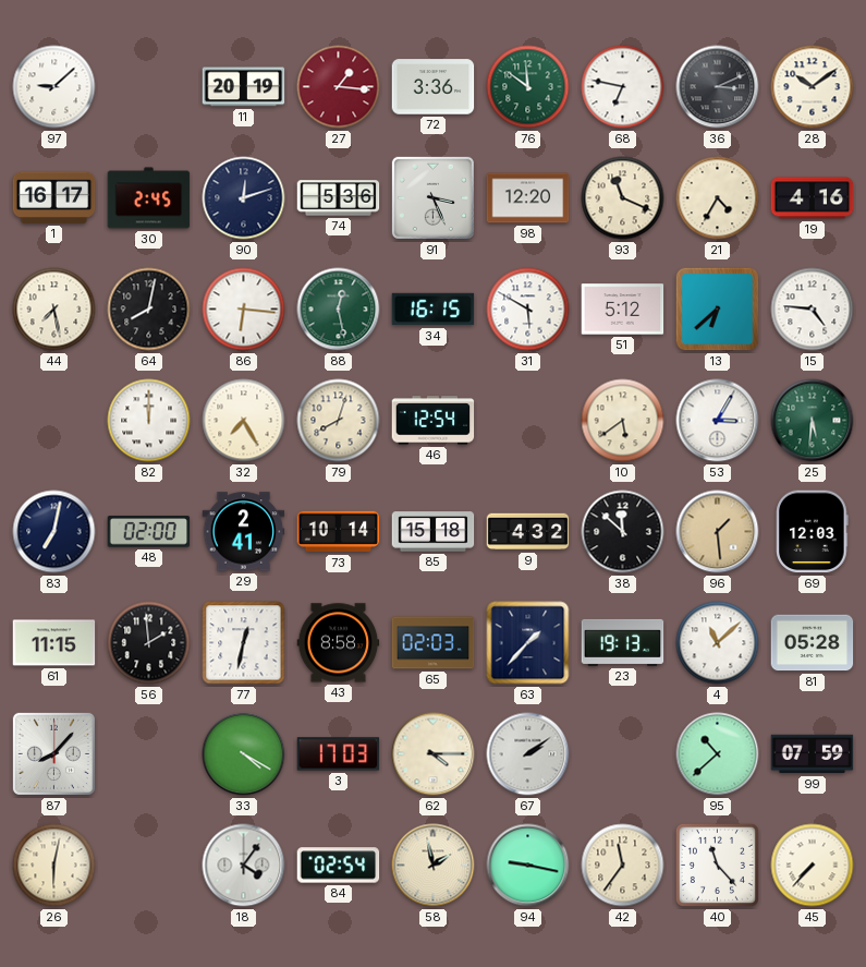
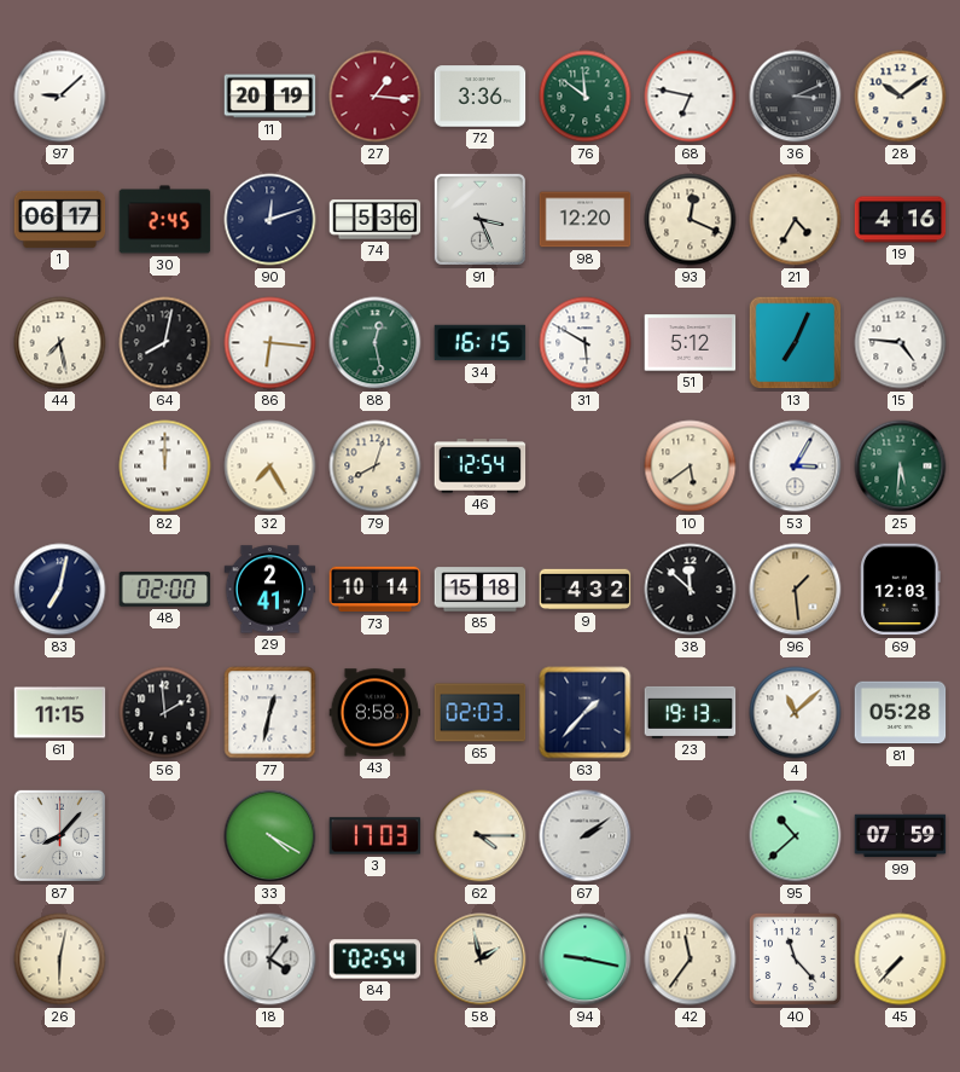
1: 16:17 -> 06:17 (60, 219)
93: 11:19 -> 12:19 (691, 220)
13: 6:38 -> 7:04 (796, 343)
